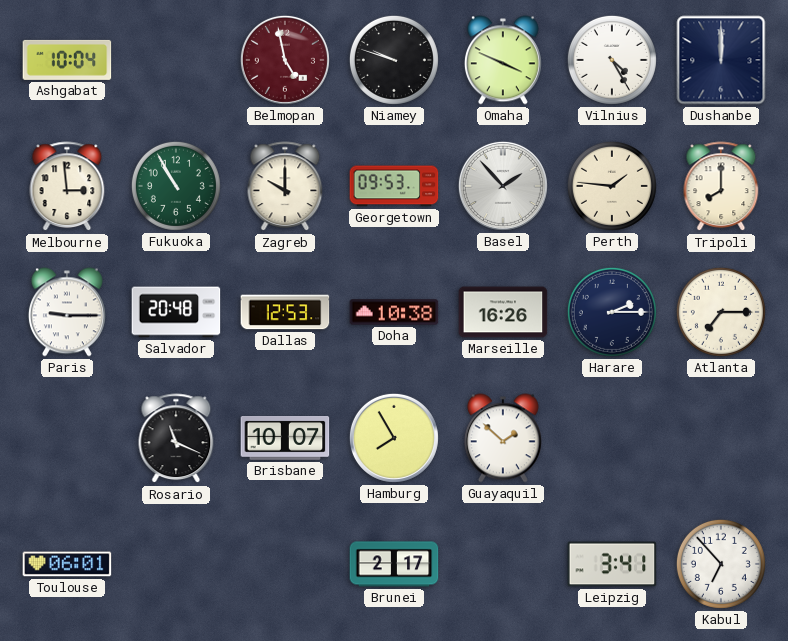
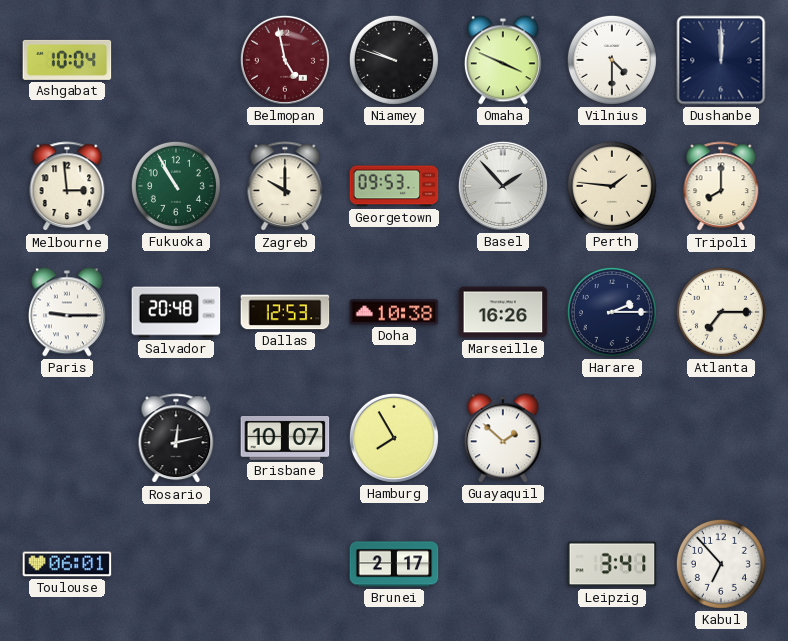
Vilnius: 4:25 -> 4:30 (612, 60)
Rosario: 11:19 -> 12:13 (176, 439)
